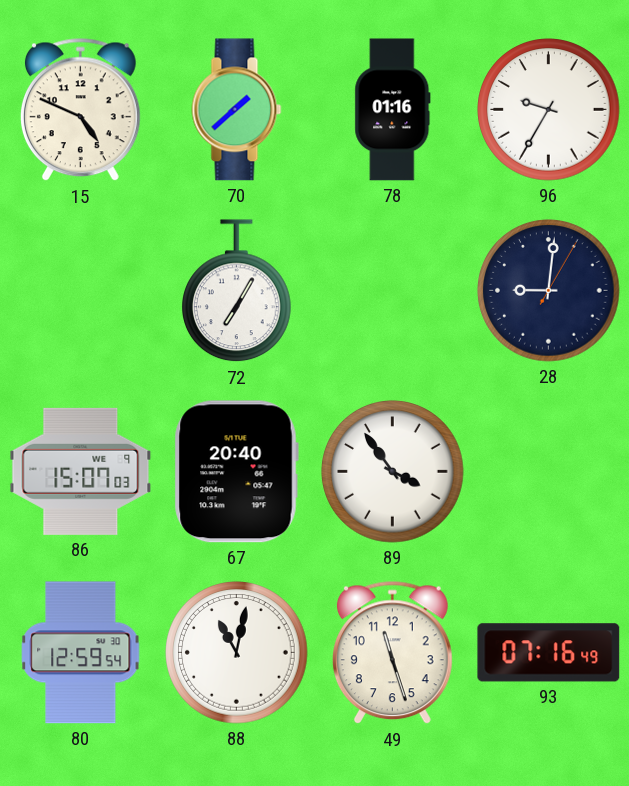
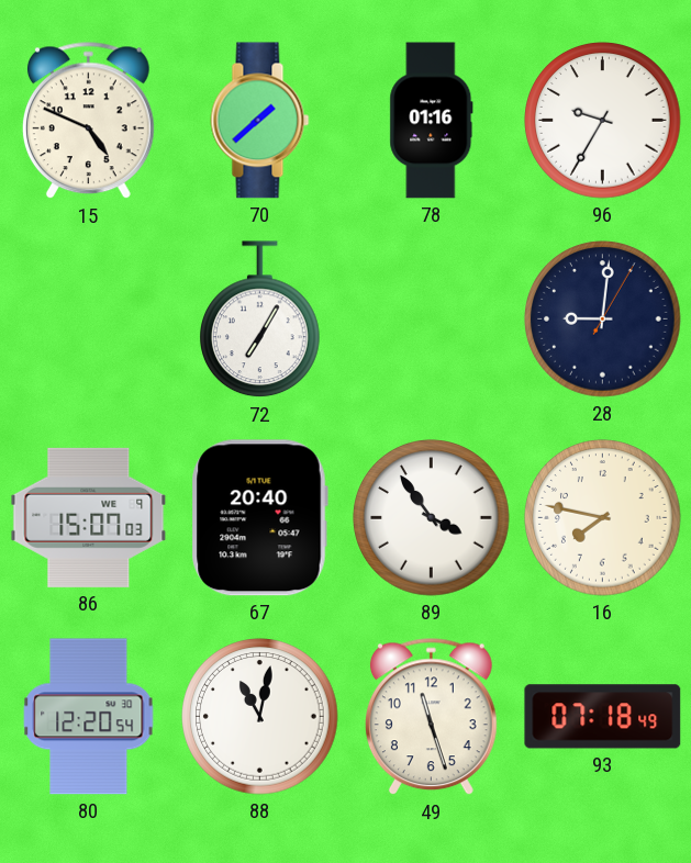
16: none -> 7:47 (603, 518)
80: 12:59 -> 12:20 (89, 717)
93: 07:16 -> 07:18 (603, 717)
